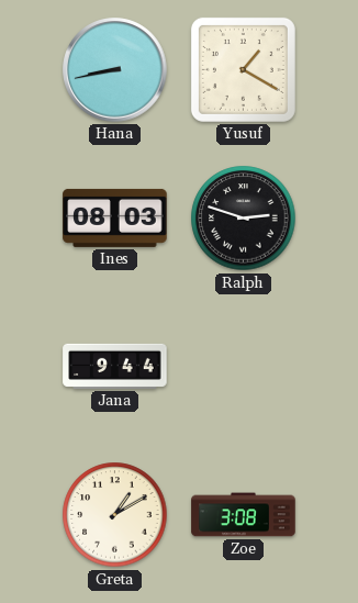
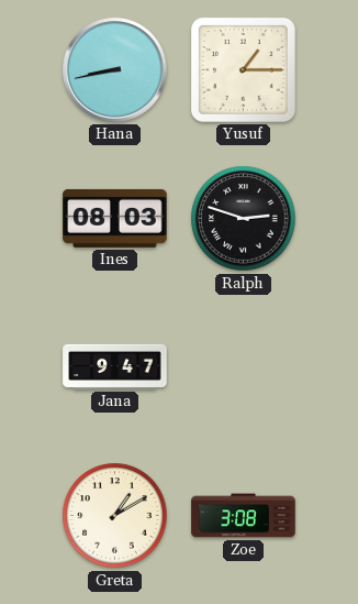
Yusuf: 1:20 -> 1:15 (243, 69)
Jana: 9:44 -> 9:47 (115, 366)
